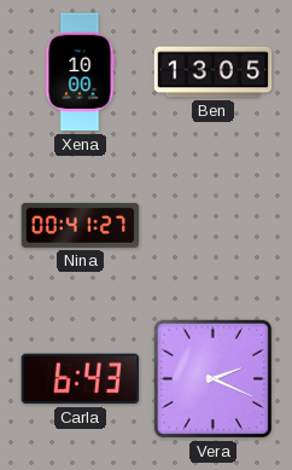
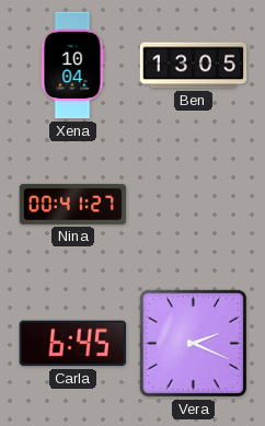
Xena: 10:00 -> 10:04 (72, 66)
Carla: 6:43 -> 6:45 (73, 344)
